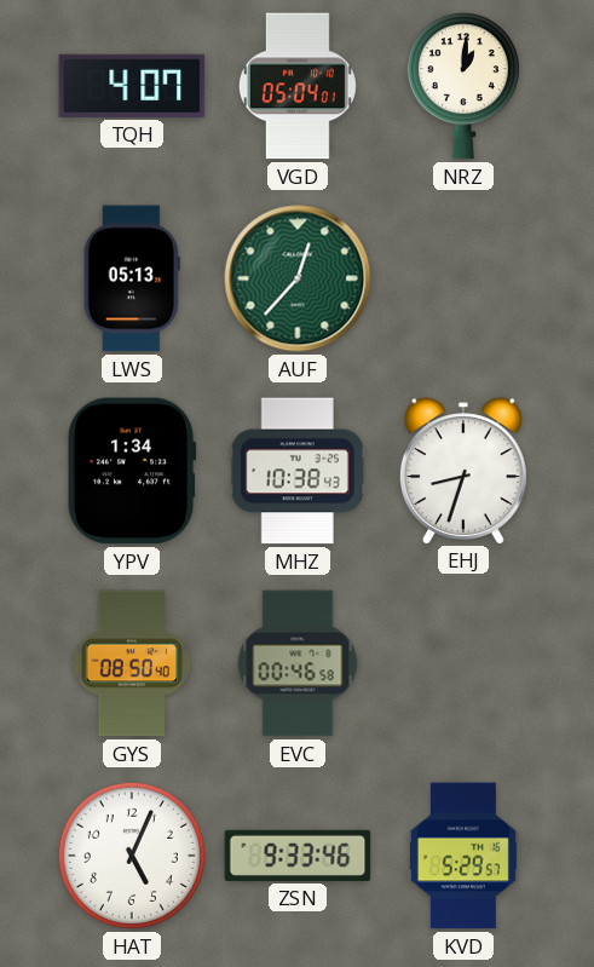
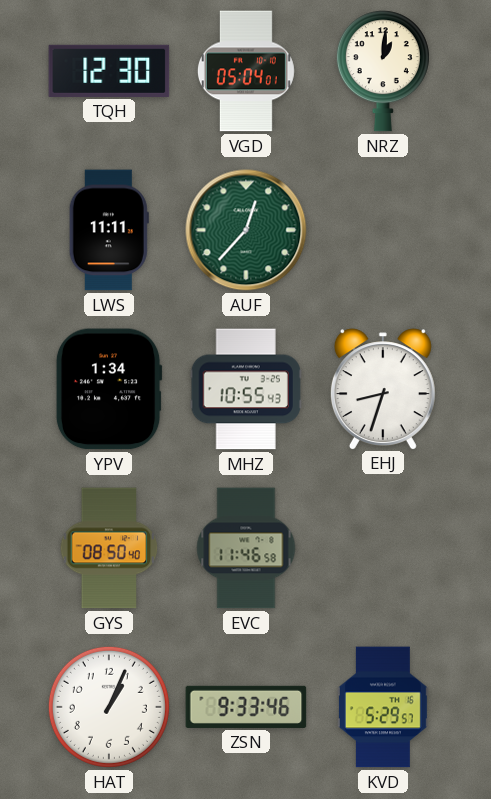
TQH: 4:07 -> 12:30 (109, 71)
LWS: 05:13 -> 11:11 (109, 230)
MHZ: 10:38 -> 10:55 (246, 389)
EVC: 00:46 -> 11:46 (246, 548)
HAT: 5:04 -> 1:04 (109, 707)
